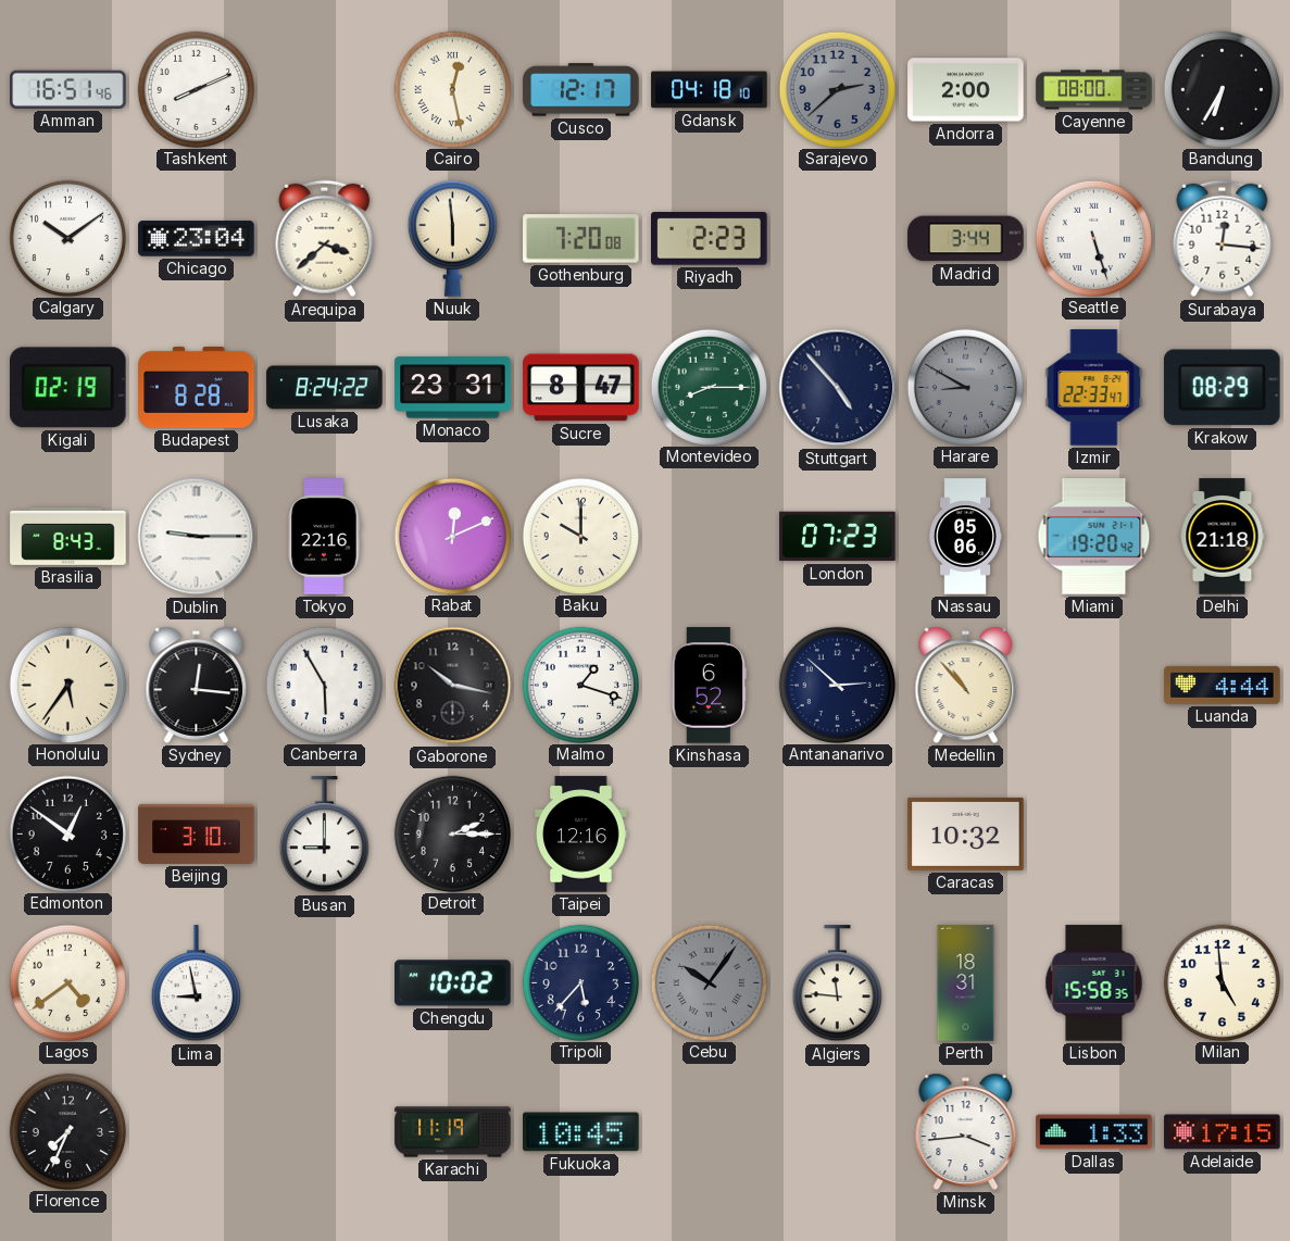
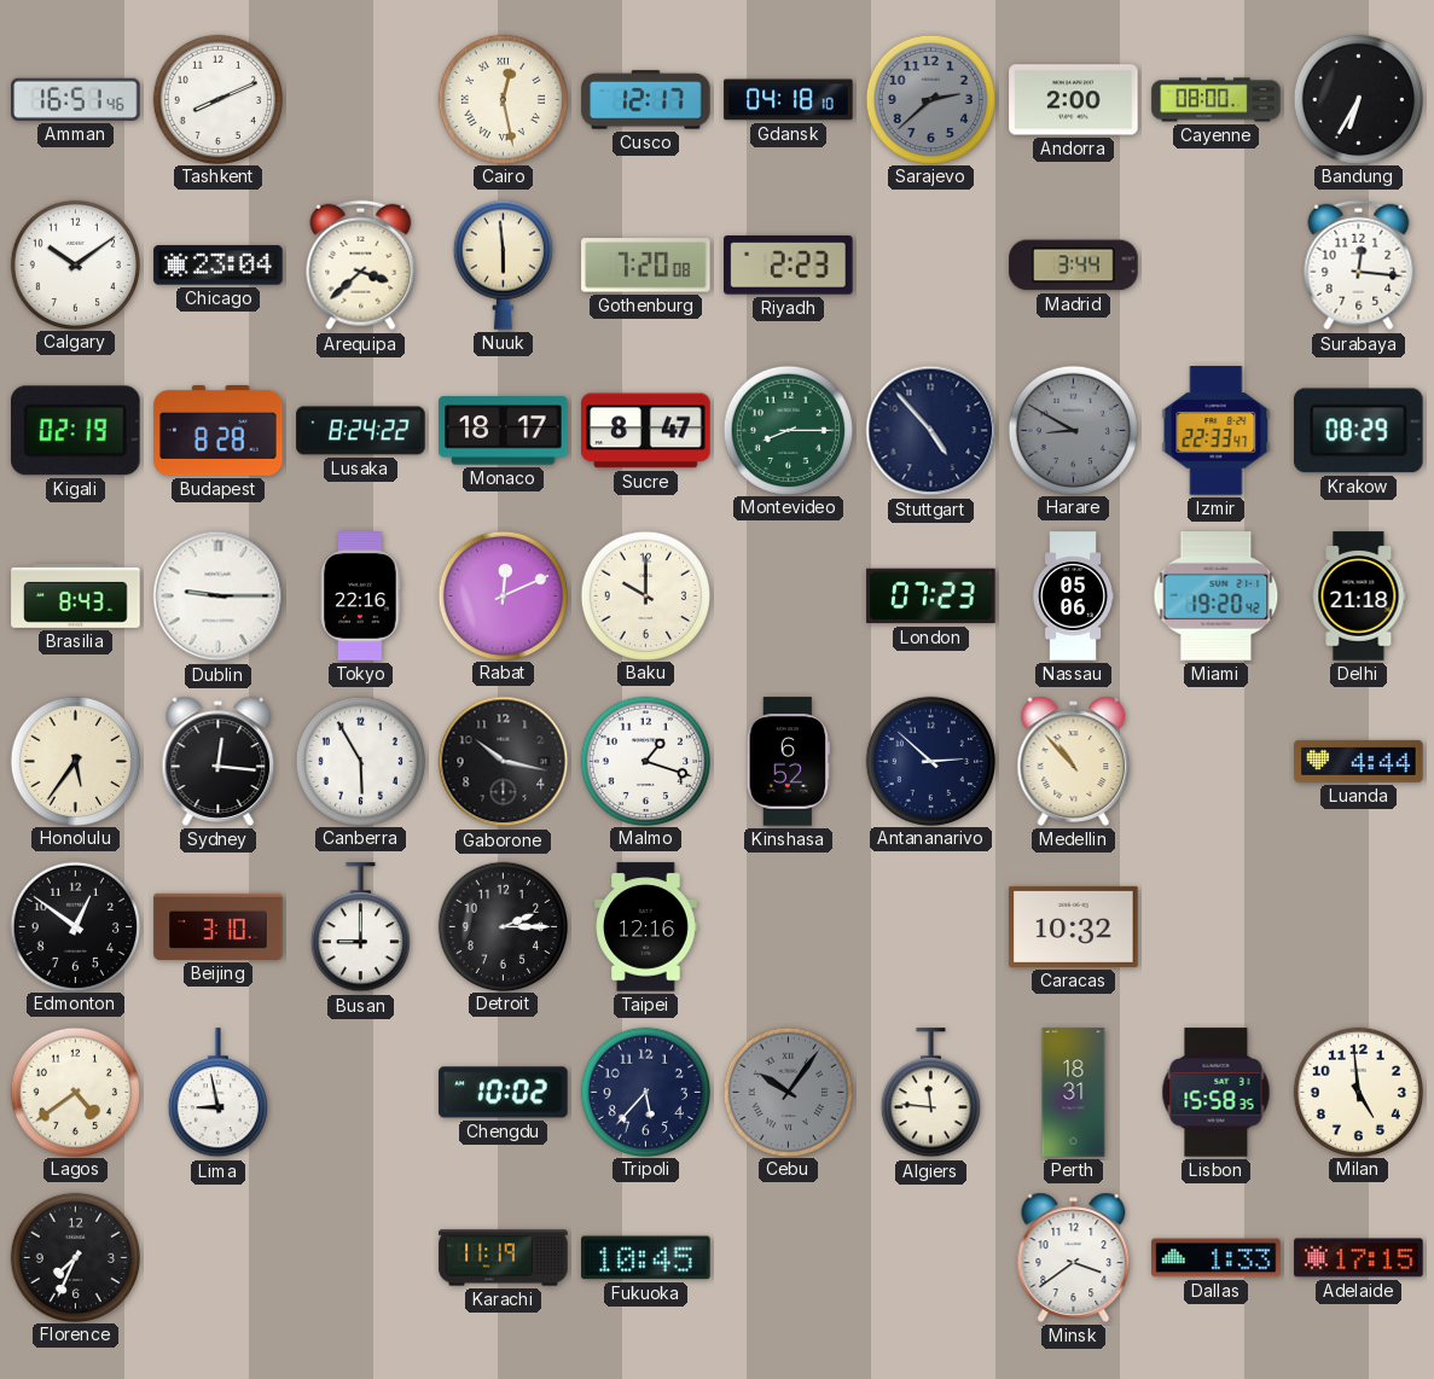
Seattle: 5:27 -> none (1093, 238)
Monaco: 23:31 -> 18:17 (504, 431)
Minsk: 3:44 -> 3:39 (1074, 1257)
